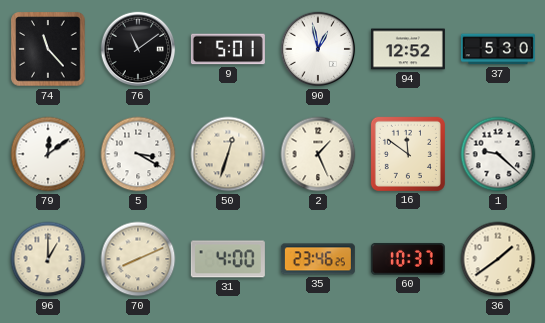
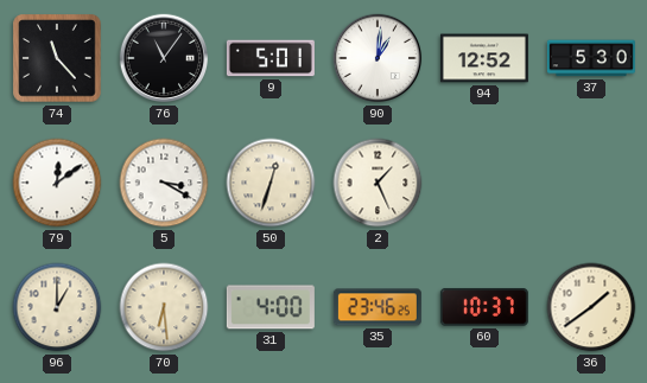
76: 11:09 -> 11:06 (164, 58)
90: 12:58 -> 1:01 (378, 58)
16: 11:51 -> none (408, 154)
1: 9:22 -> none (498, 154)
70: 8:11 -> 6:29 (164, 307)
